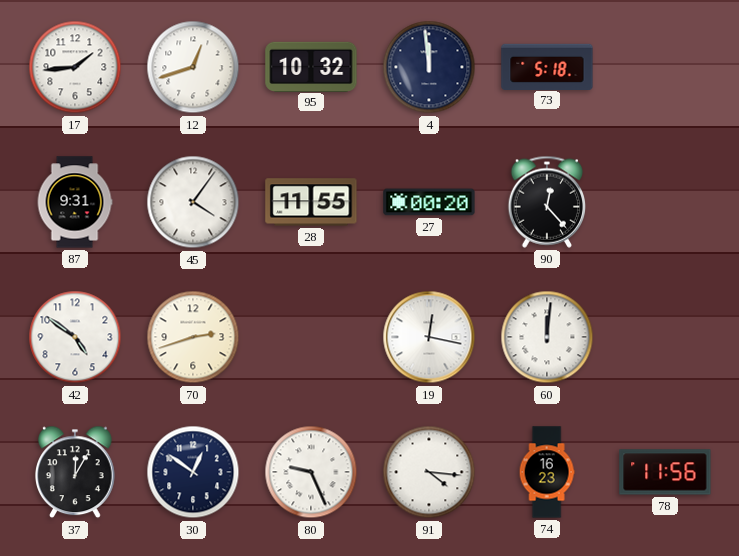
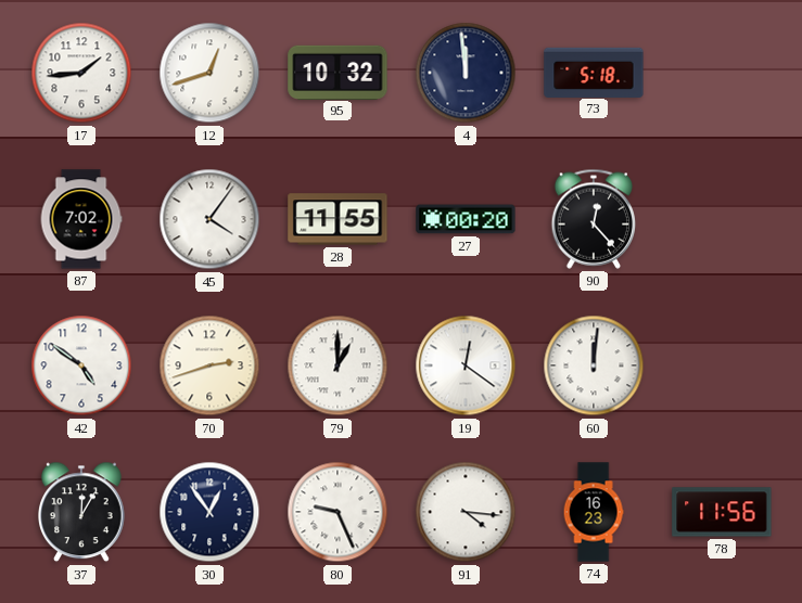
87: 9:31 -> 7:02 (81, 219)
79: none -> 1:00 (338, 365)
19: 12:17 -> 12:21 (466, 365)
30: 12:51 -> 12:54 (209, 512)
